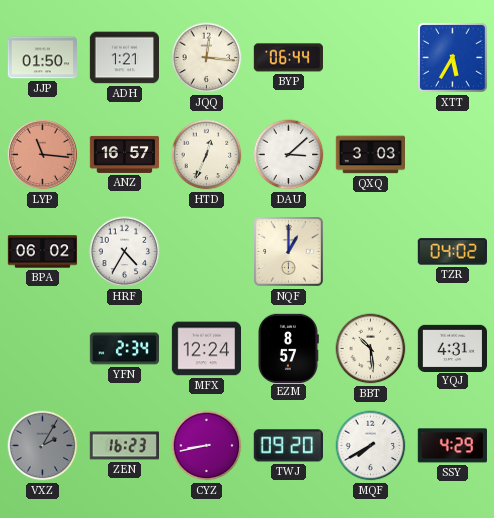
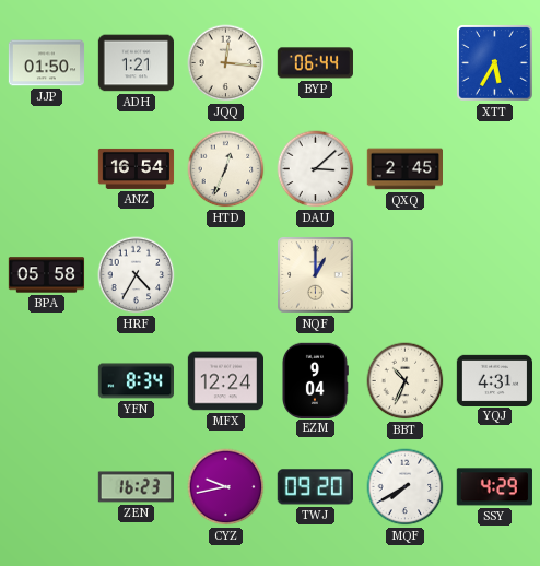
LYP: 11:16 -> none (42, 154)
ANZ: 16:57 -> 16:54 (137, 168)
QXQ: 3:03 -> 2:45 (404, 169)
BPA: 06:02 -> 05:58 (47, 275)
TZR: 04:02 -> none (452, 252)
YFN: 2:34 -> 8:34 (136, 381)
EZM: 8:57 -> 9:04 (316, 380)
BBT: 10:29 -> 10:34 (406, 381)
VXZ: 2:05 -> none (43, 446)
CYZ: 8:43 -> 9:43 (226, 487)
